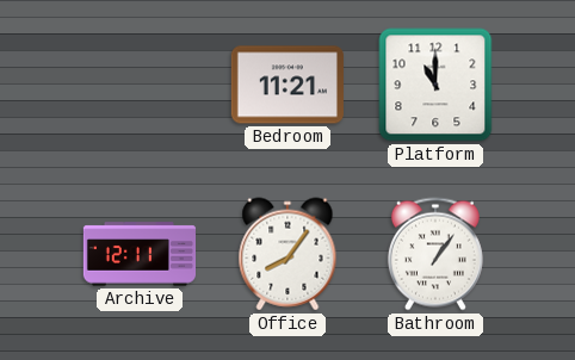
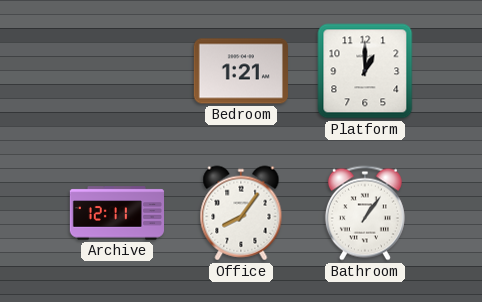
Bedroom: 11:21 -> 1:21 (241, 71)
Platform: 11:00 -> 1:00 (365, 71)
